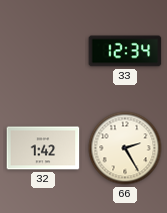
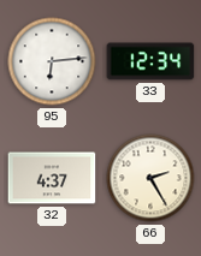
95: none -> 6:14 (52, 61)
32: 1:42 -> 4:37 (52, 178)
